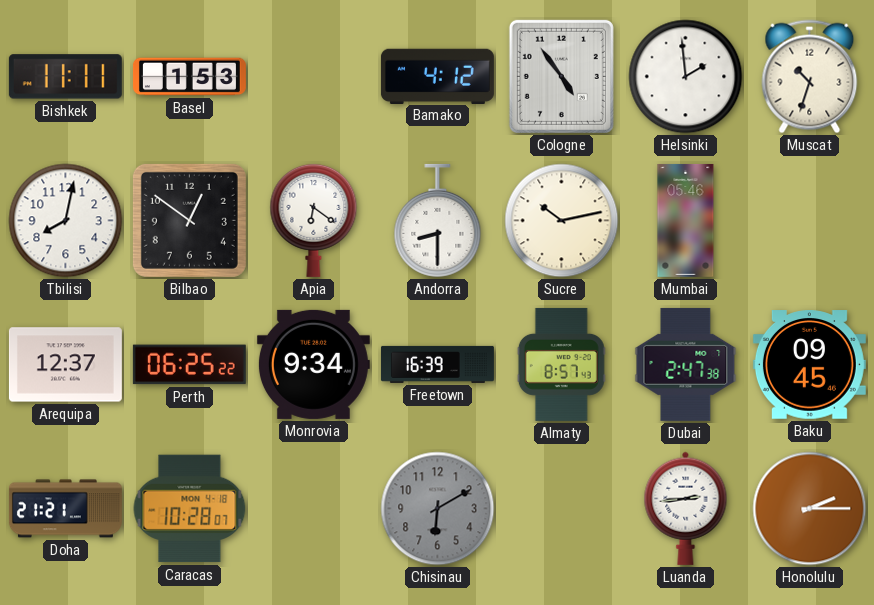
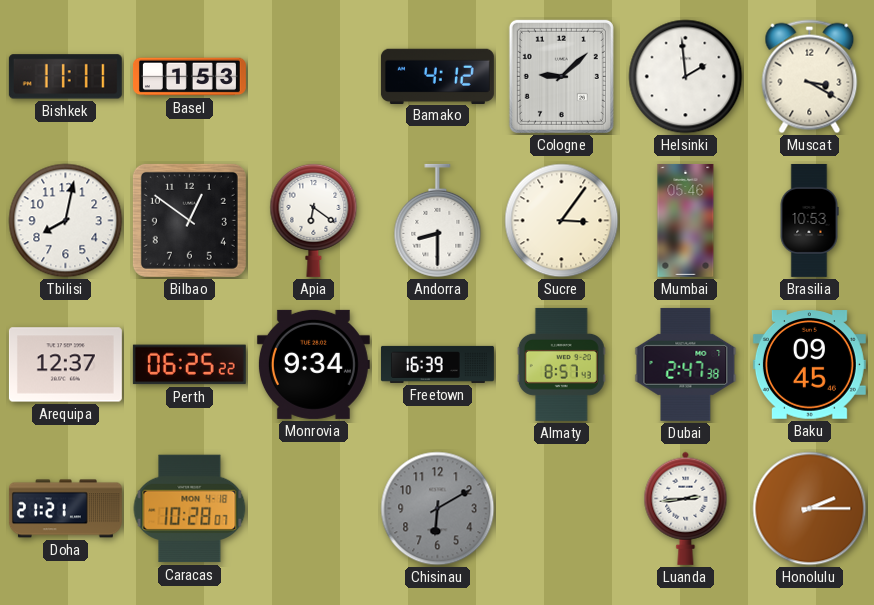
Cologne: 4:54 -> 9:08 (561, 76)
Muscat: 10:33 -> 3:20 (810, 77)
Sucre: 10:13 -> 3:06 (562, 221)
Brasilia: none -> 10:53 (809, 220)
